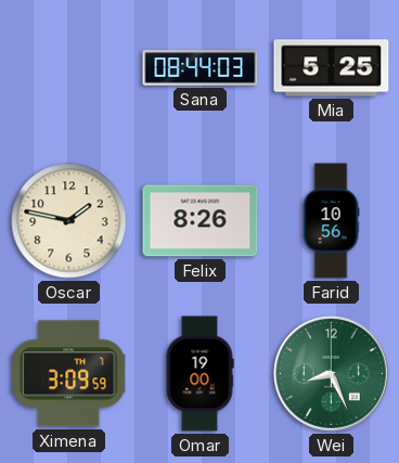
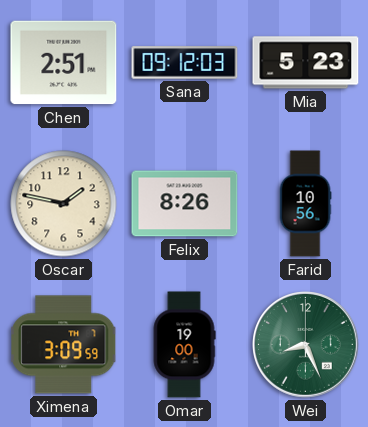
Chen: none -> 2:51 (64, 63)
Sana: 08:44 -> 09:12 (185, 63)
Mia: 5:25 -> 5:23 (306, 63)
